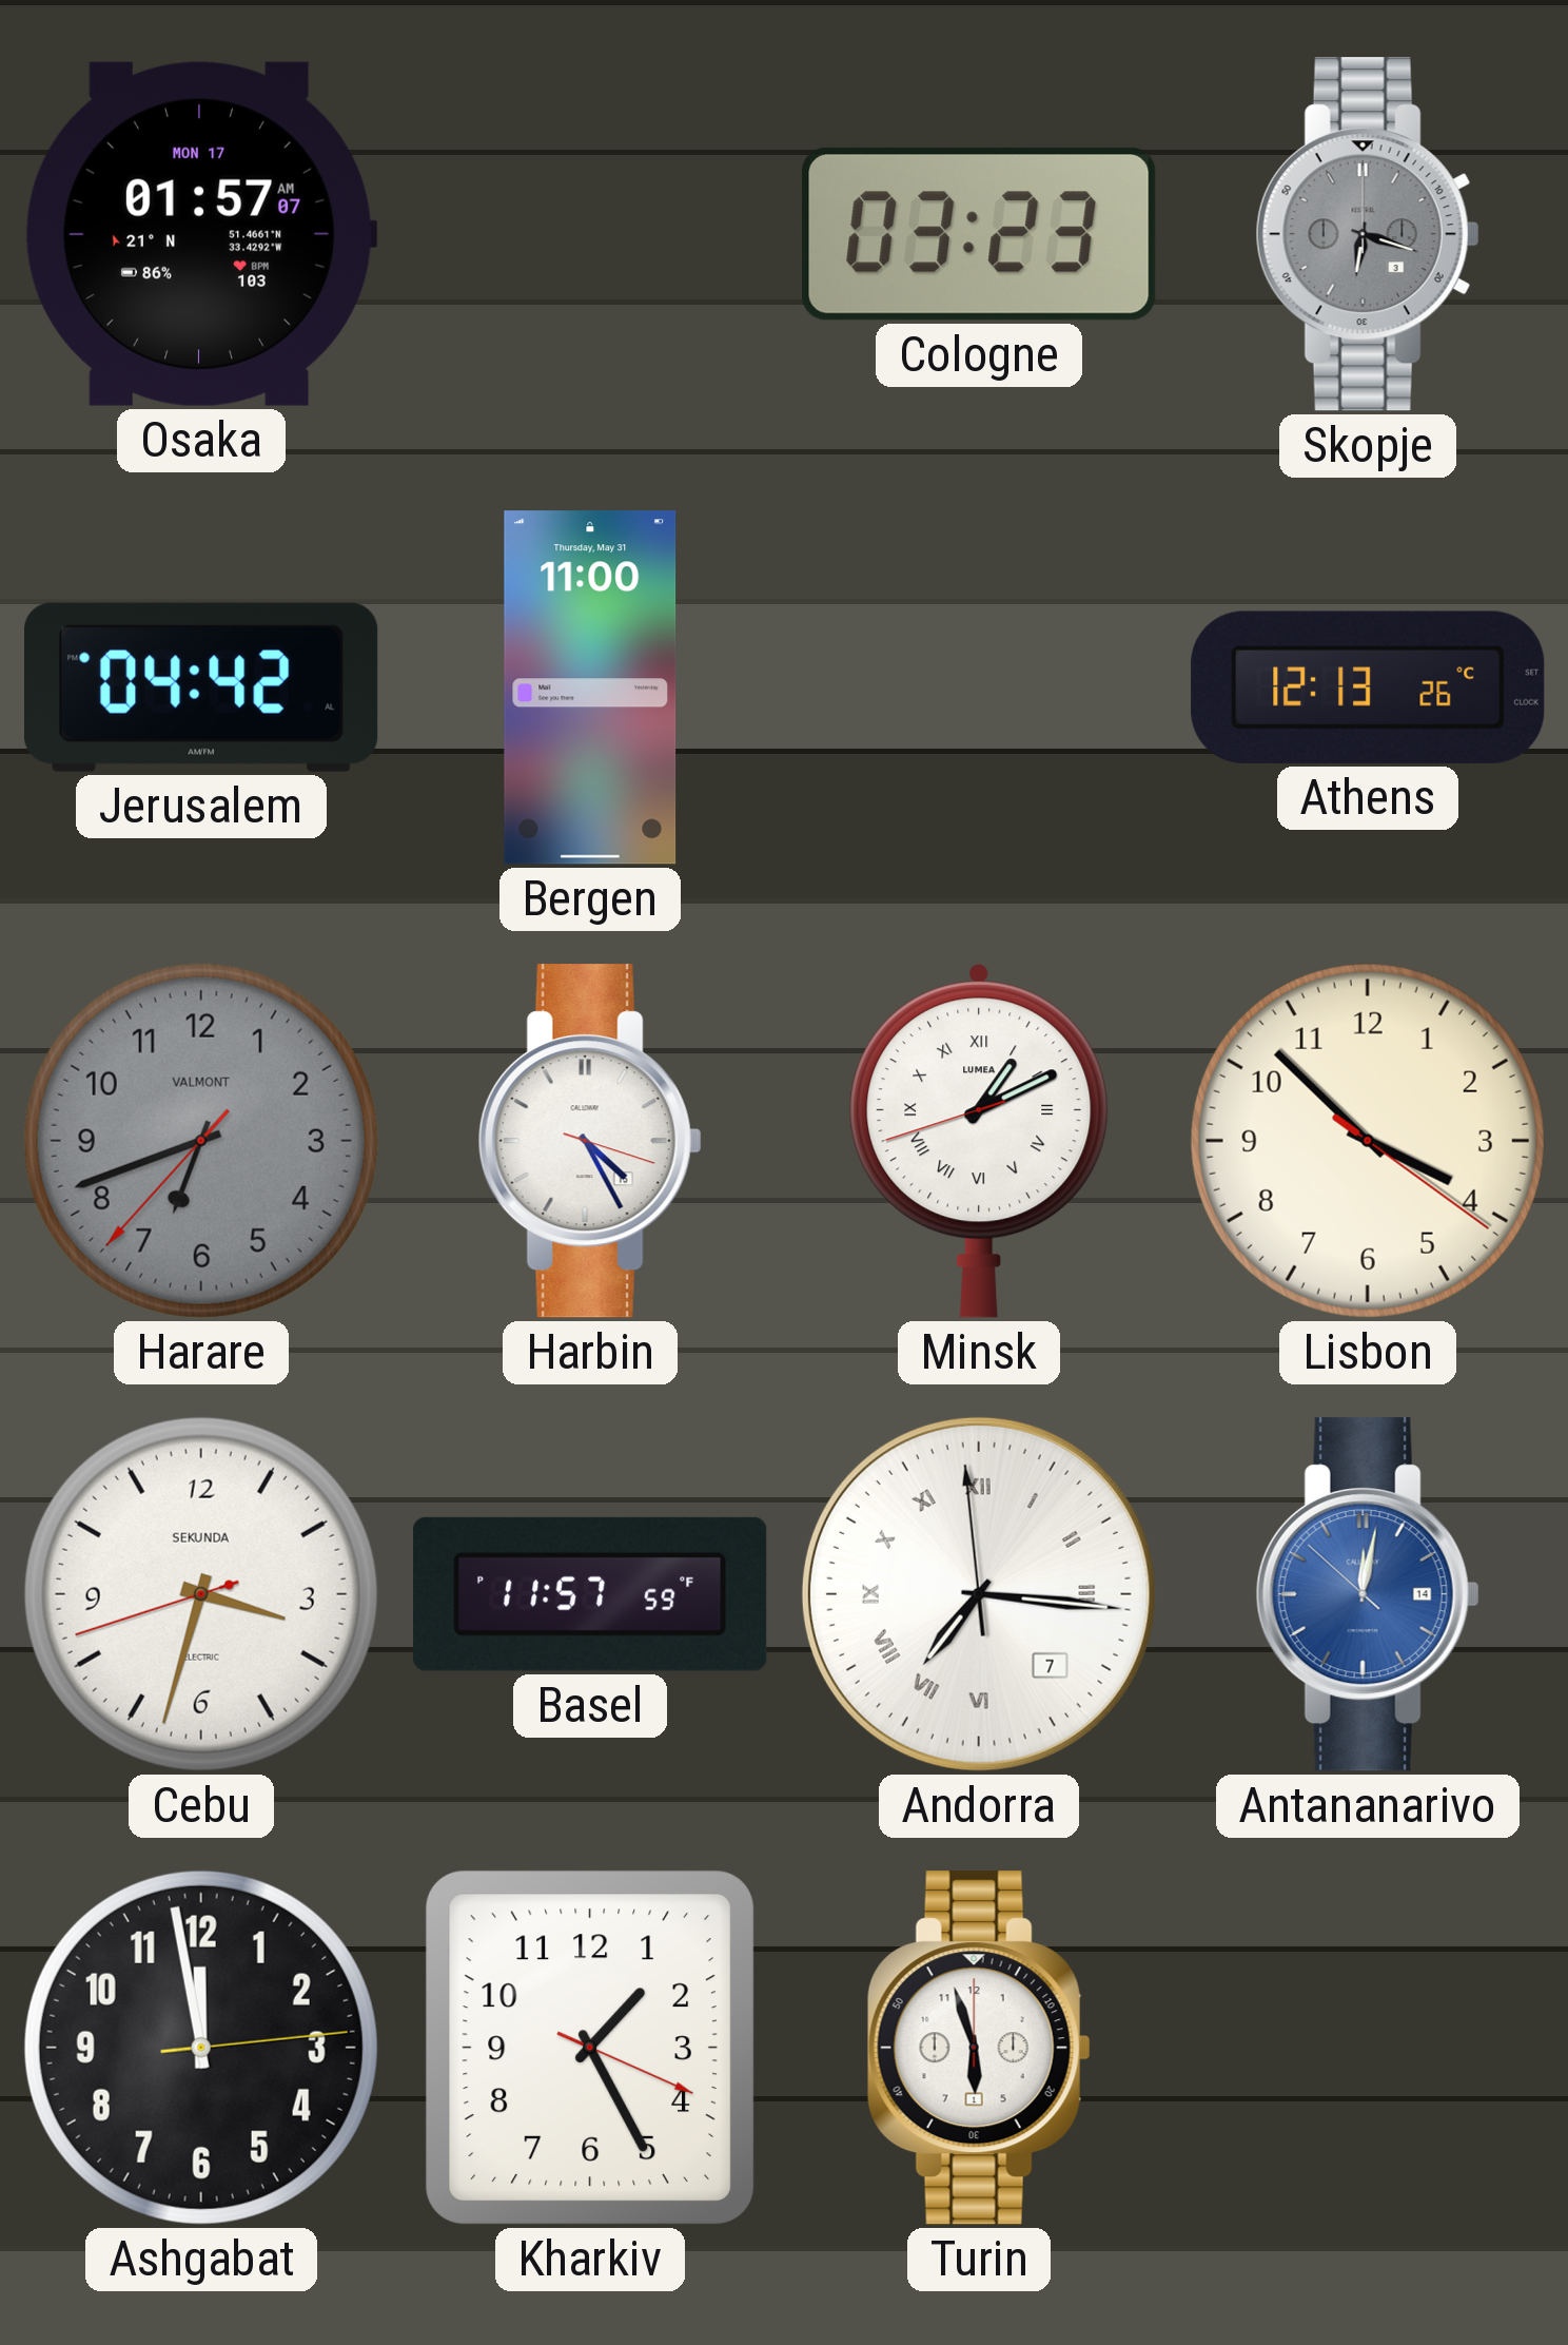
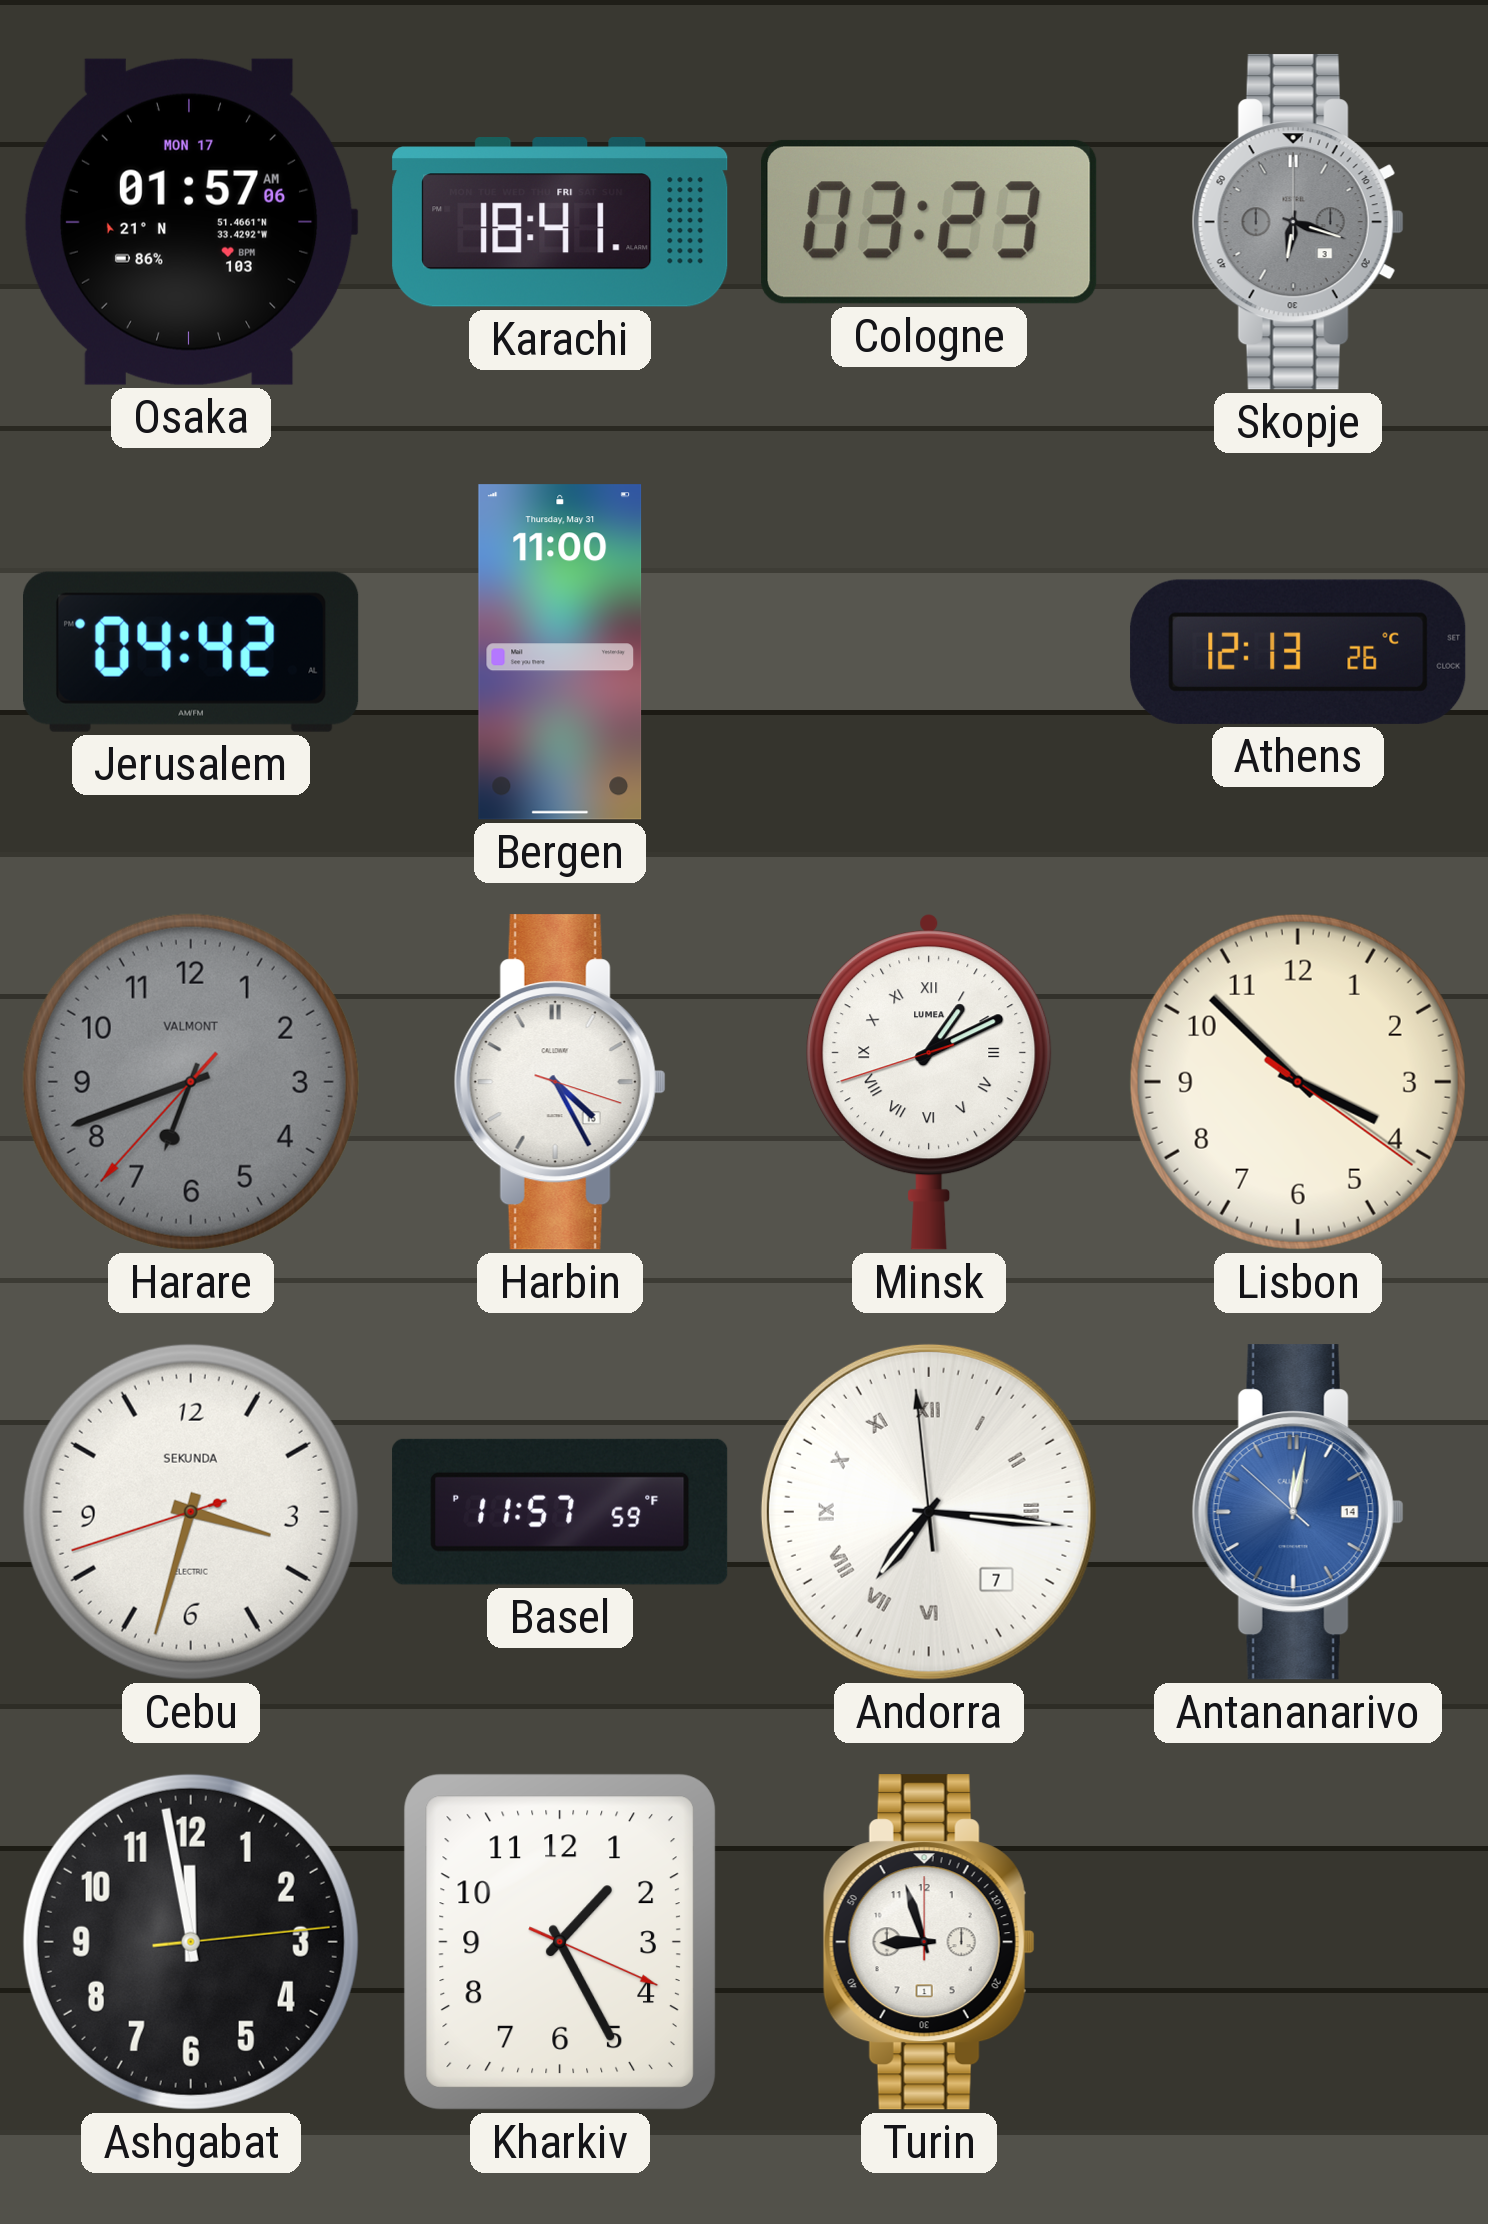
Osaka: 01:57:07 AM -> 01:57:06 AM (191, 222)
Karachi: none -> 18:41 (560, 223)
Turin: 5:57 -> 8:57 (929, 1942)
